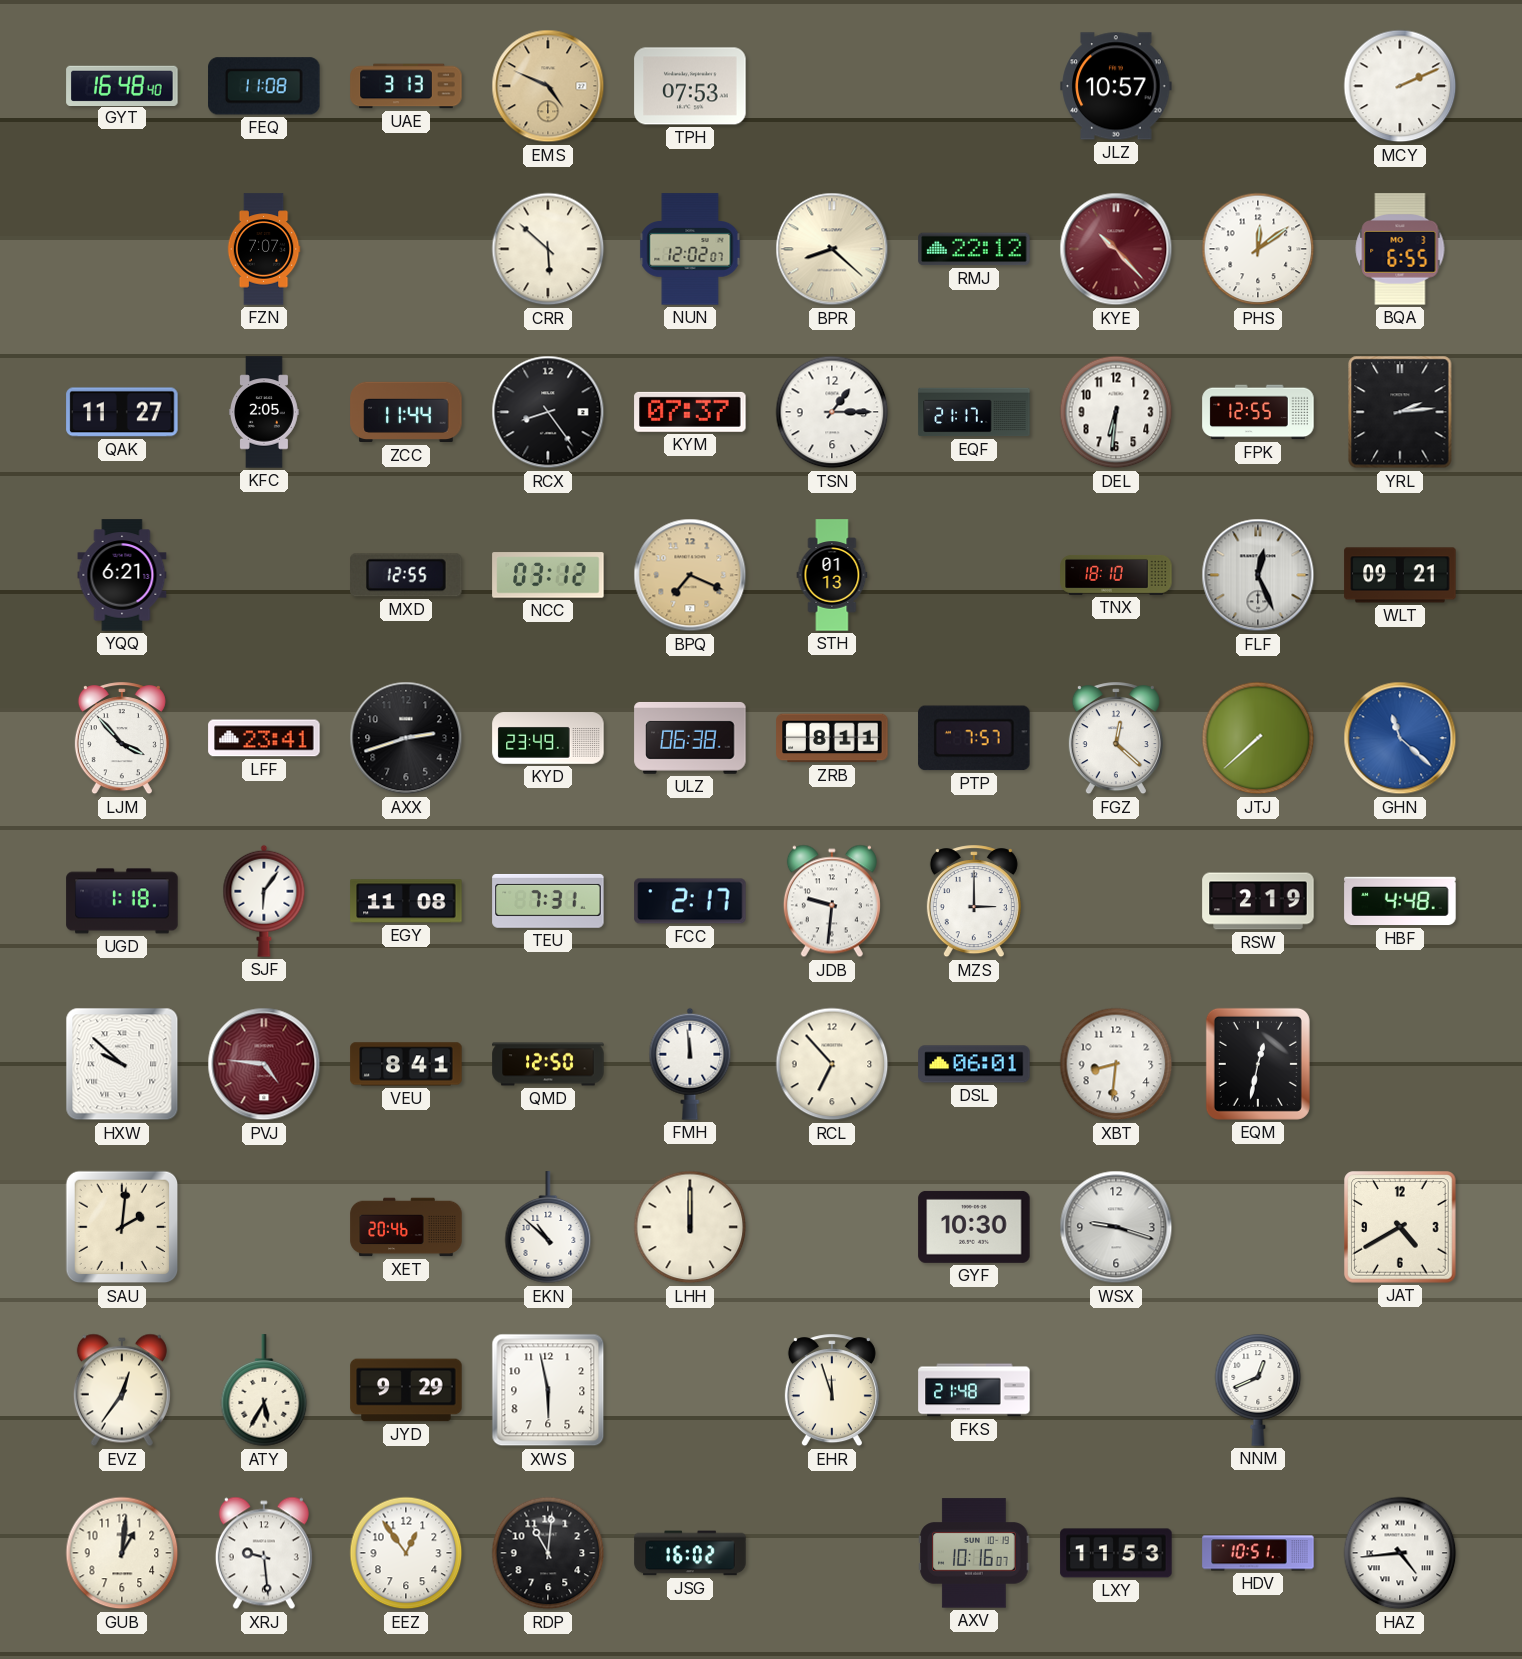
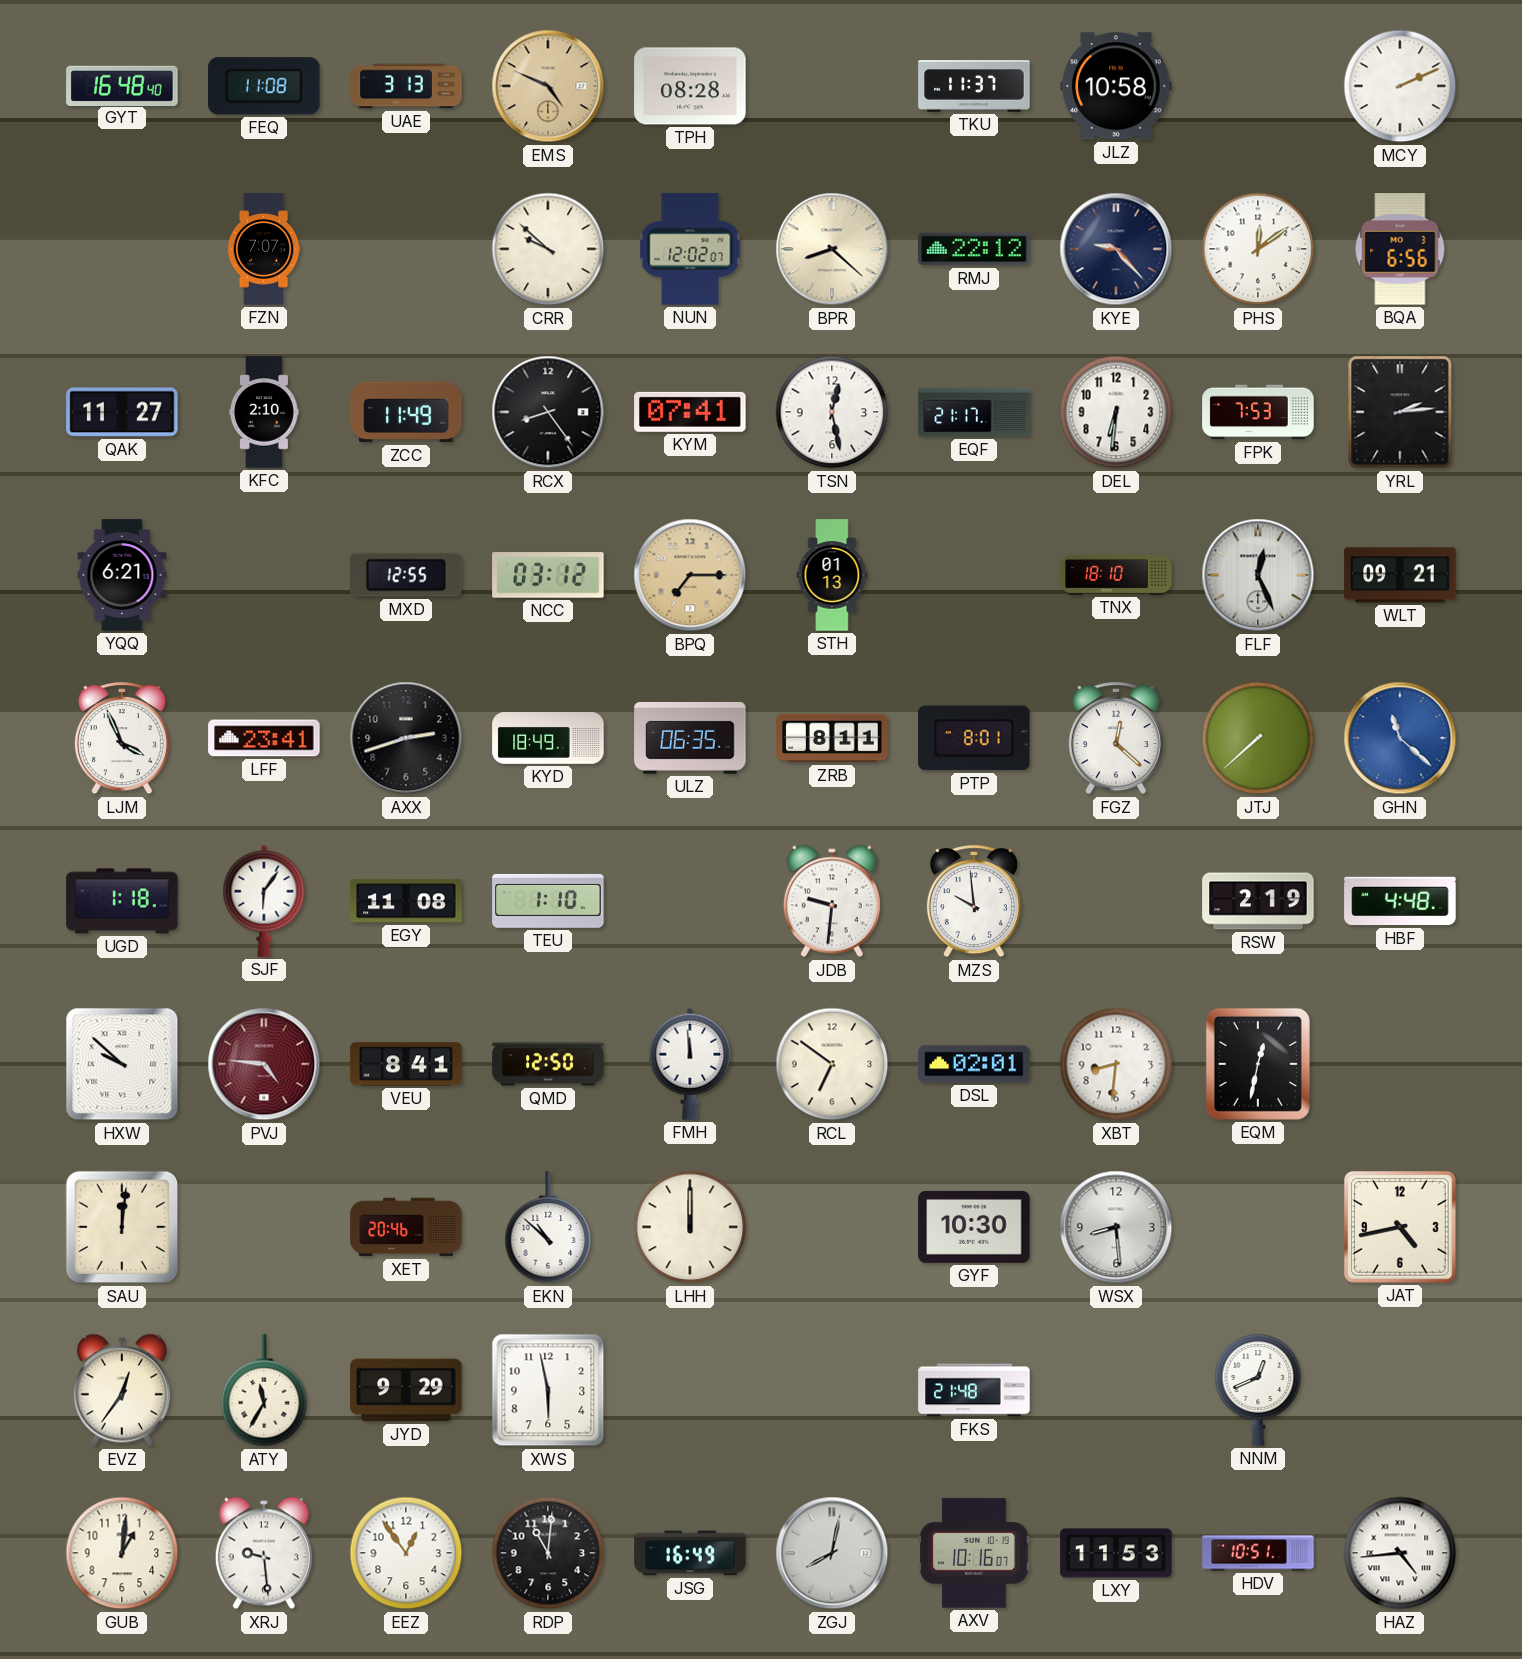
TPH: 07:53 -> 08:28 (690, 86)
TKU: none -> 11:37 (974, 86)
JLZ: 10:57 -> 10:58 (1116, 86)
CRR: 5:52 -> 9:52 (548, 249)
KYE: 10:23 -> 9:23 (1116, 249)
KYE dial: burgundy -> navy (1116, 249)
BQA: 6:55 -> 6:56 (1400, 249)
KFC: 2:05 -> 2:10 (265, 412)
ZCC: 11:44 -> 11:49 (406, 412)
KYM: 07:37 -> 07:41 (690, 412)
TSN: 1:15 -> 12:28 (832, 412)
FPK: 12:55 -> 7:53 (1258, 412)
BPQ: 7:19 -> 7:15 (690, 575)
LJM: 3:53 -> 3:56 (122, 739)
KYD: 23:49 -> 18:49 (548, 738)
ULZ: 06:38 -> 06:35 (690, 738)
PTP: 7:57 -> 8:01 (974, 738)
TEU: 7:31 -> 1:10 (548, 901)
FCC: 2:17 -> none (690, 901)
MZS: 3:00 -> 9:59 (974, 902)
RCL: 6:53 -> 6:51 (832, 1064)
DSL: 06:01 -> 02:01 (974, 1064)
SAU: 2:01 -> 12:01 (122, 1227)
WSX: 9:18 -> 8:29 (1116, 1227)
JAT: 4:40 -> 4:43 (1400, 1227)
ATY: 5:35 -> 11:35 (264, 1391)
EHR: 11:57 -> none (832, 1391)
JSG: 16:02 -> 16:49 (690, 1553)
ZGJ: none -> 8:02 (832, 1553)
